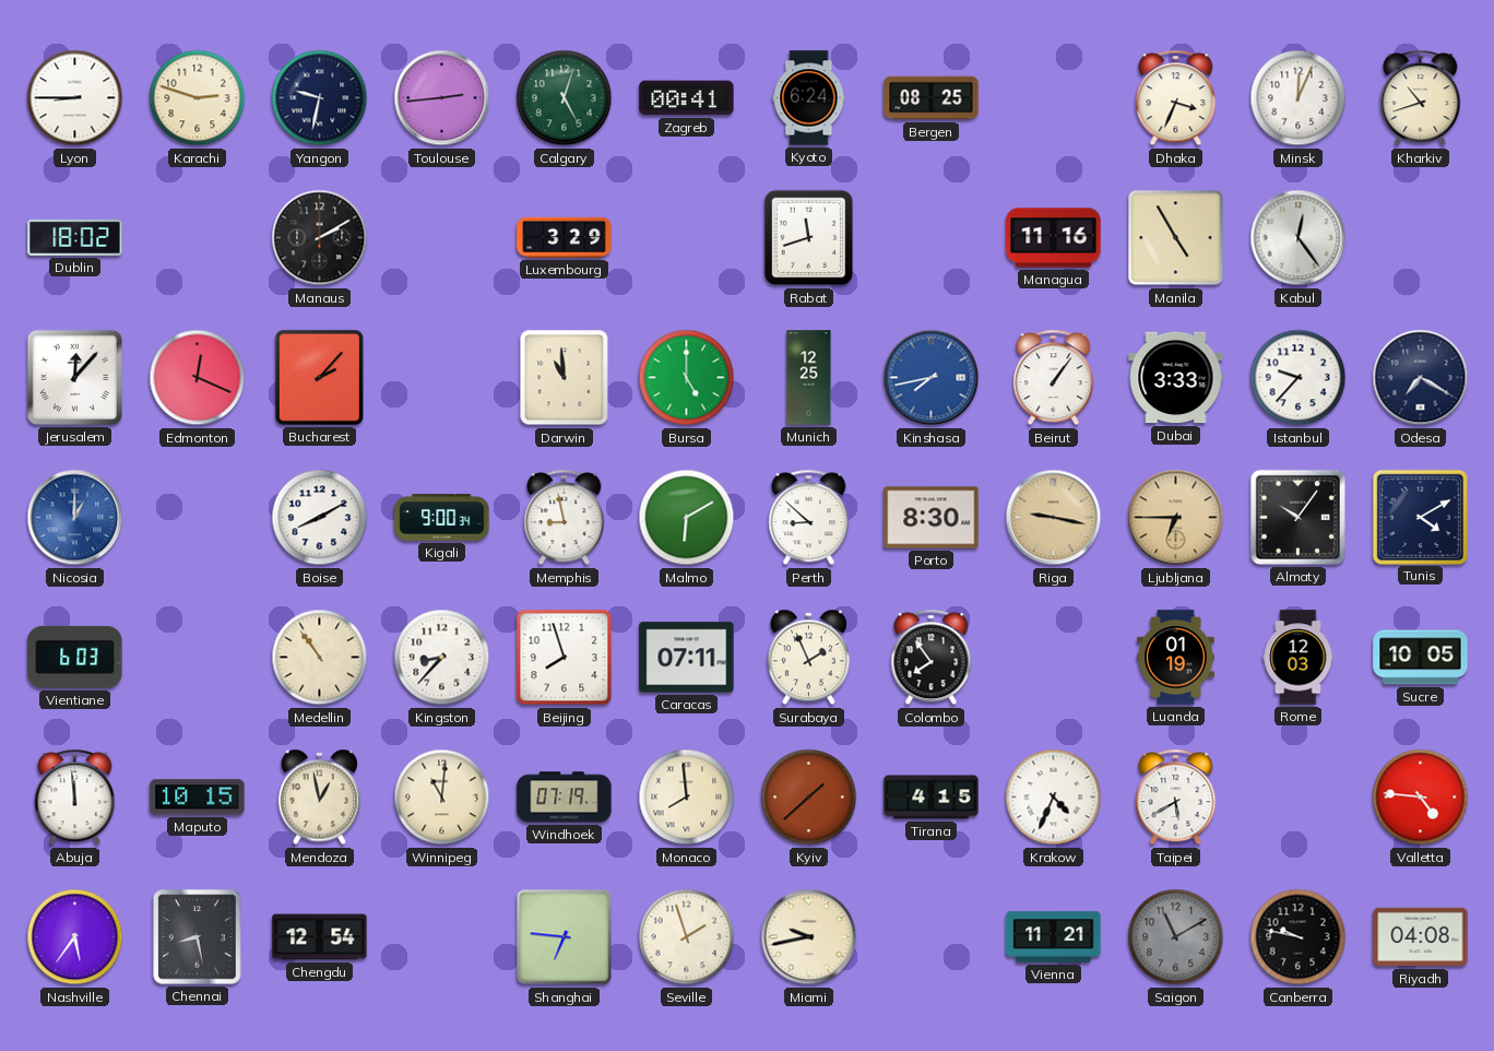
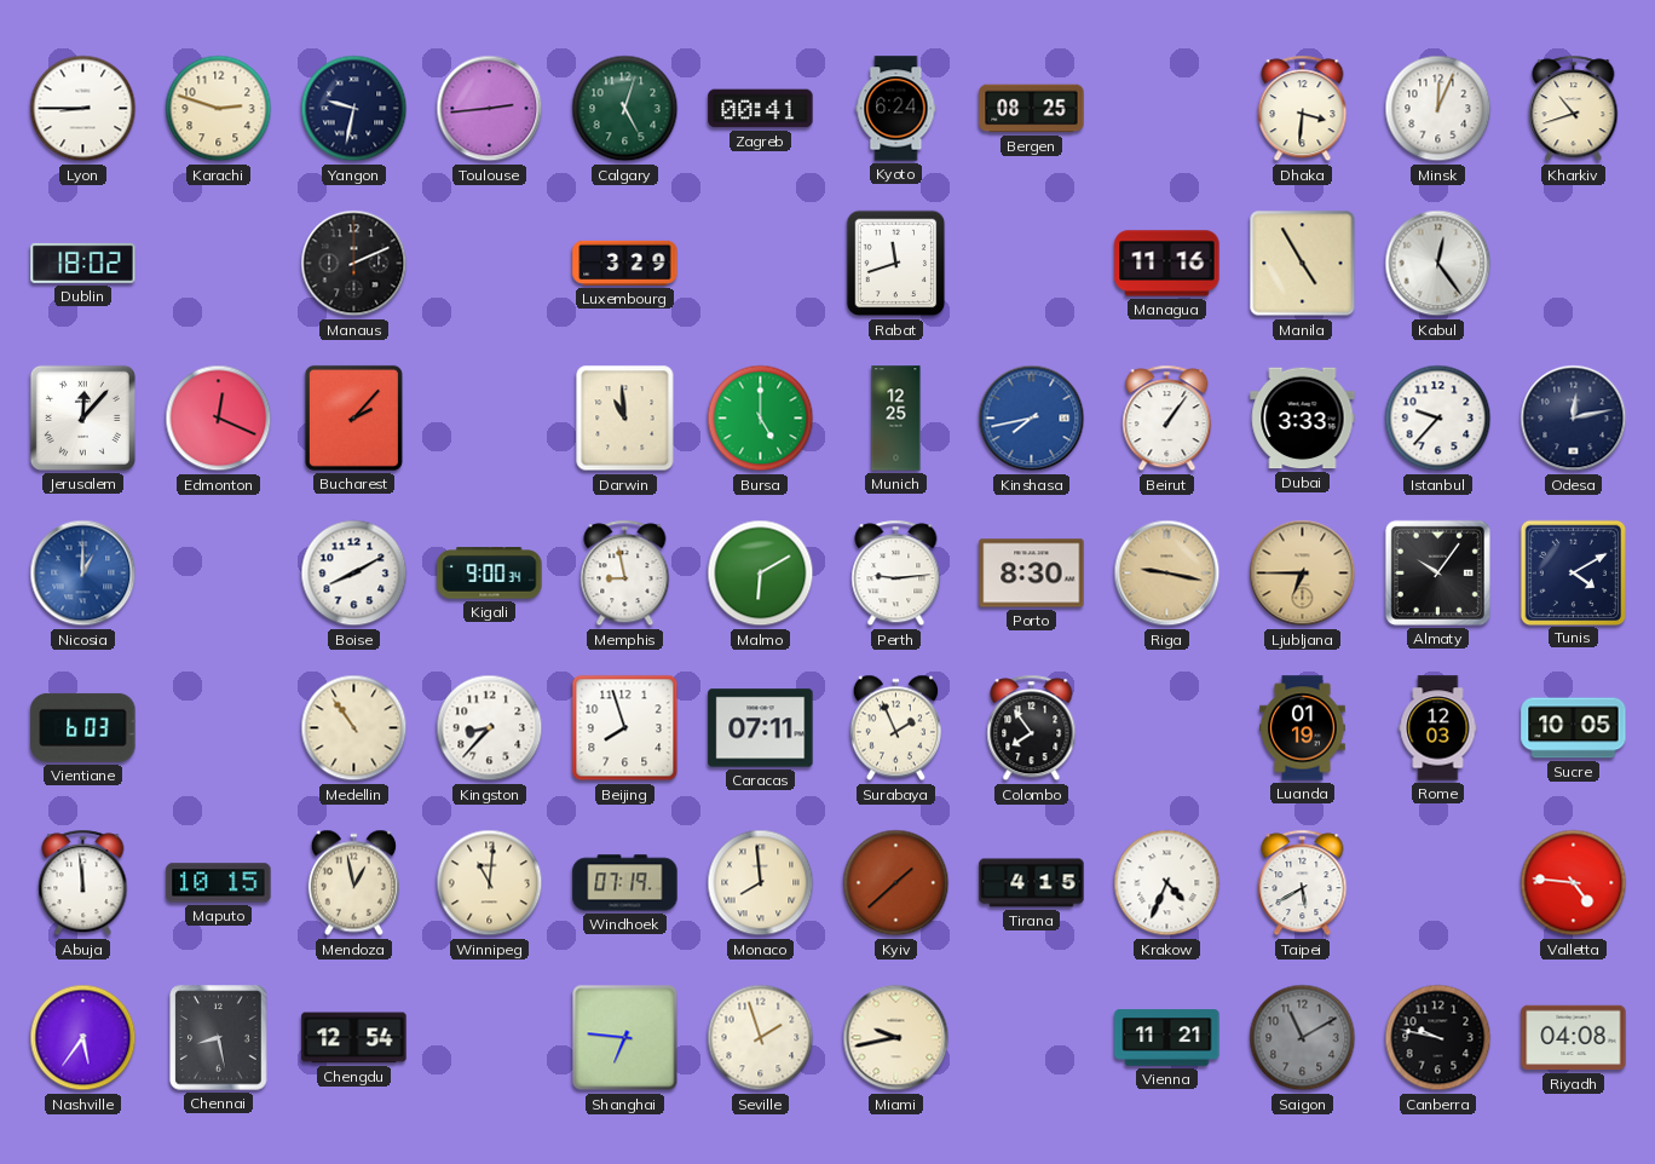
Dhaka: 3:34 -> 3:31 (1303, 109)
Manaus: 2:10 -> 2:11 (354, 264)
Odesa: 7:20 -> 12:13 (1574, 419)
Perth: 8:52 -> 9:14 (896, 574)
